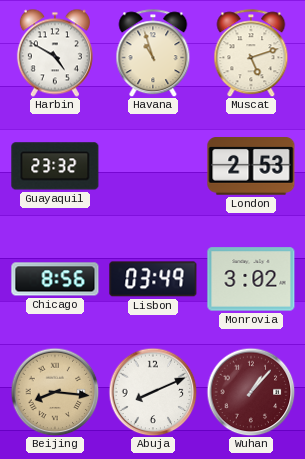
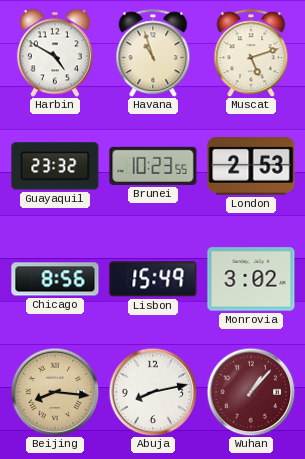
Brunei: none -> 10:23 (153, 166)
Lisbon: 03:49 -> 15:49 (153, 279)
Abuja: 8:11 -> 8:13 (153, 392)
